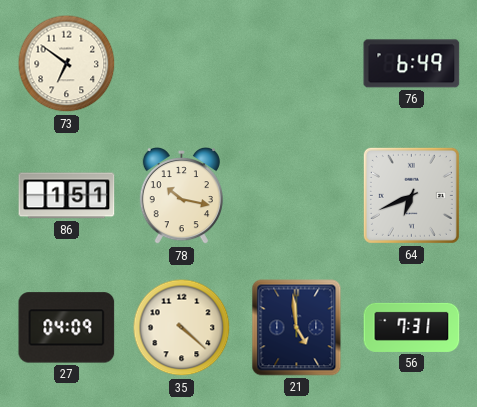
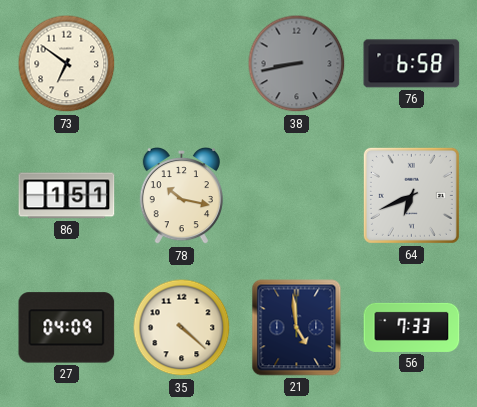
38: none -> 8:43 (297, 64)
76: 6:49 -> 6:58 (412, 64)
56: 7:31 -> 7:33 (412, 327)
